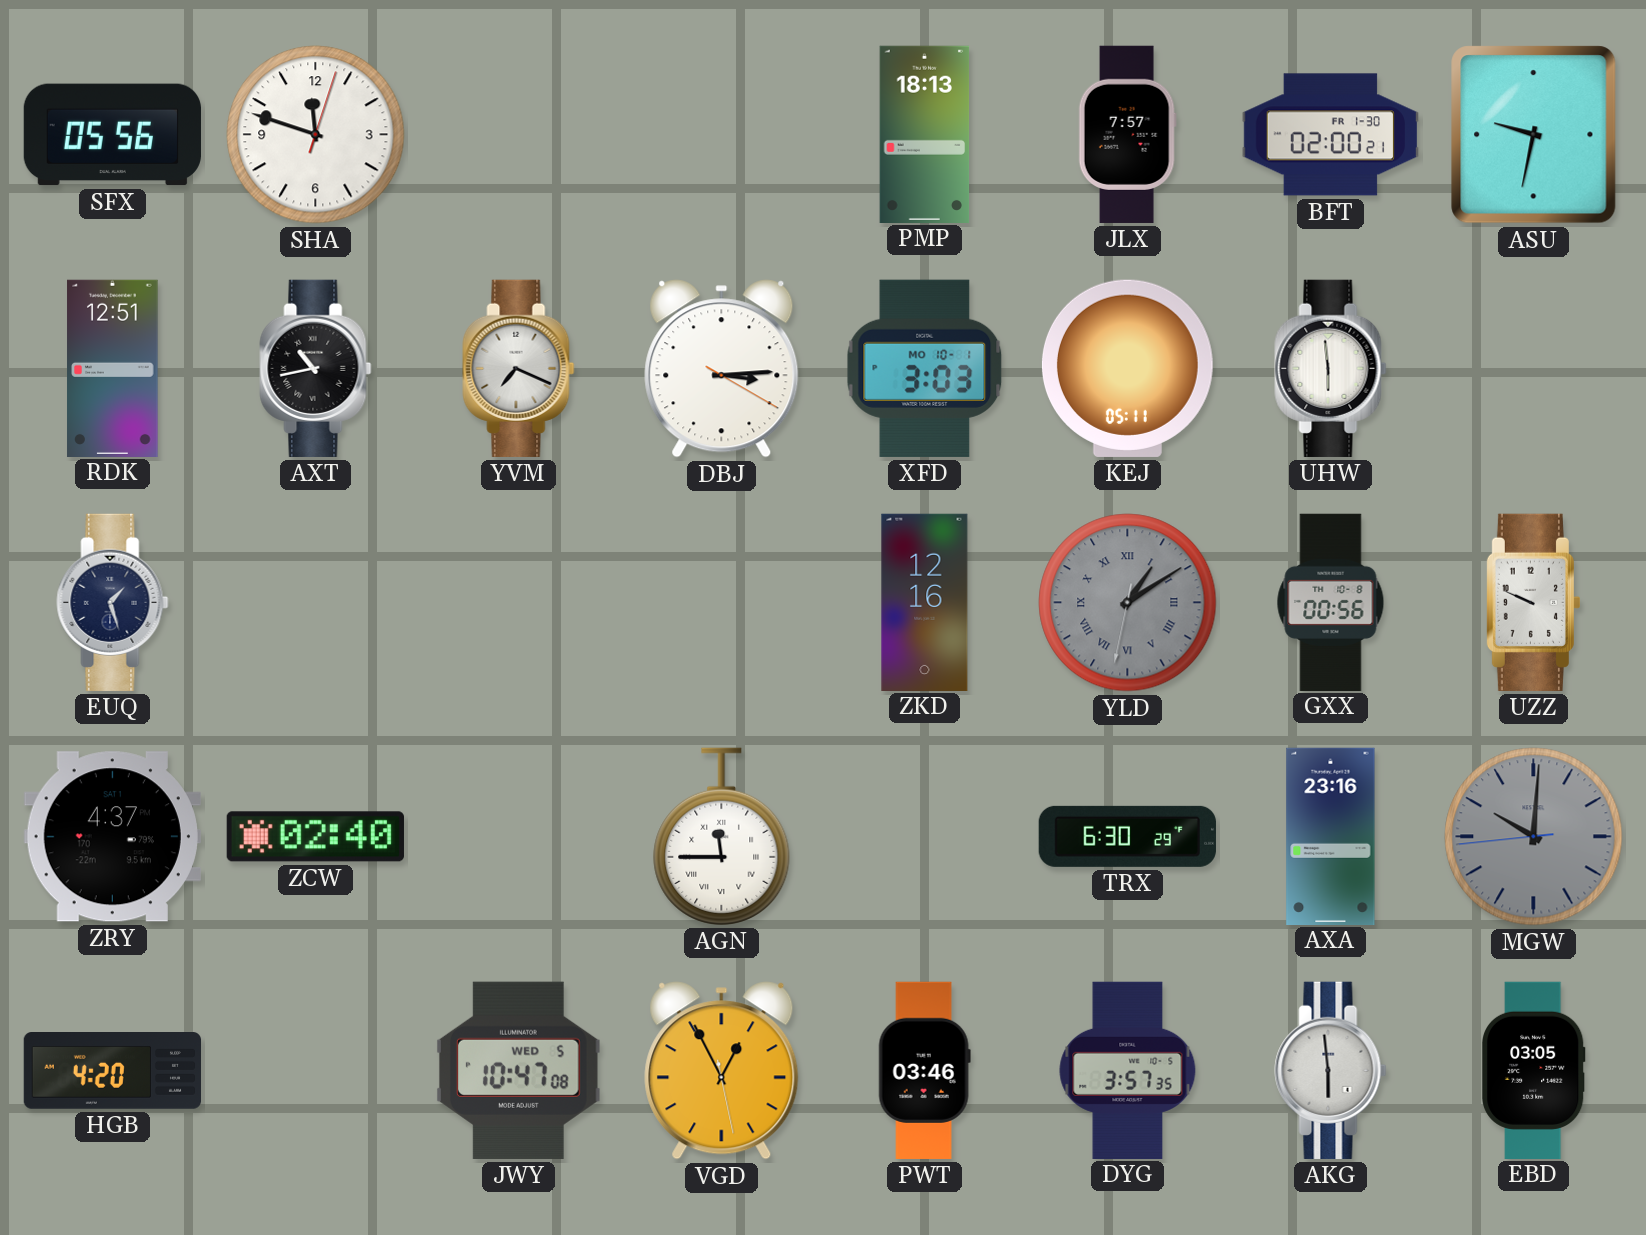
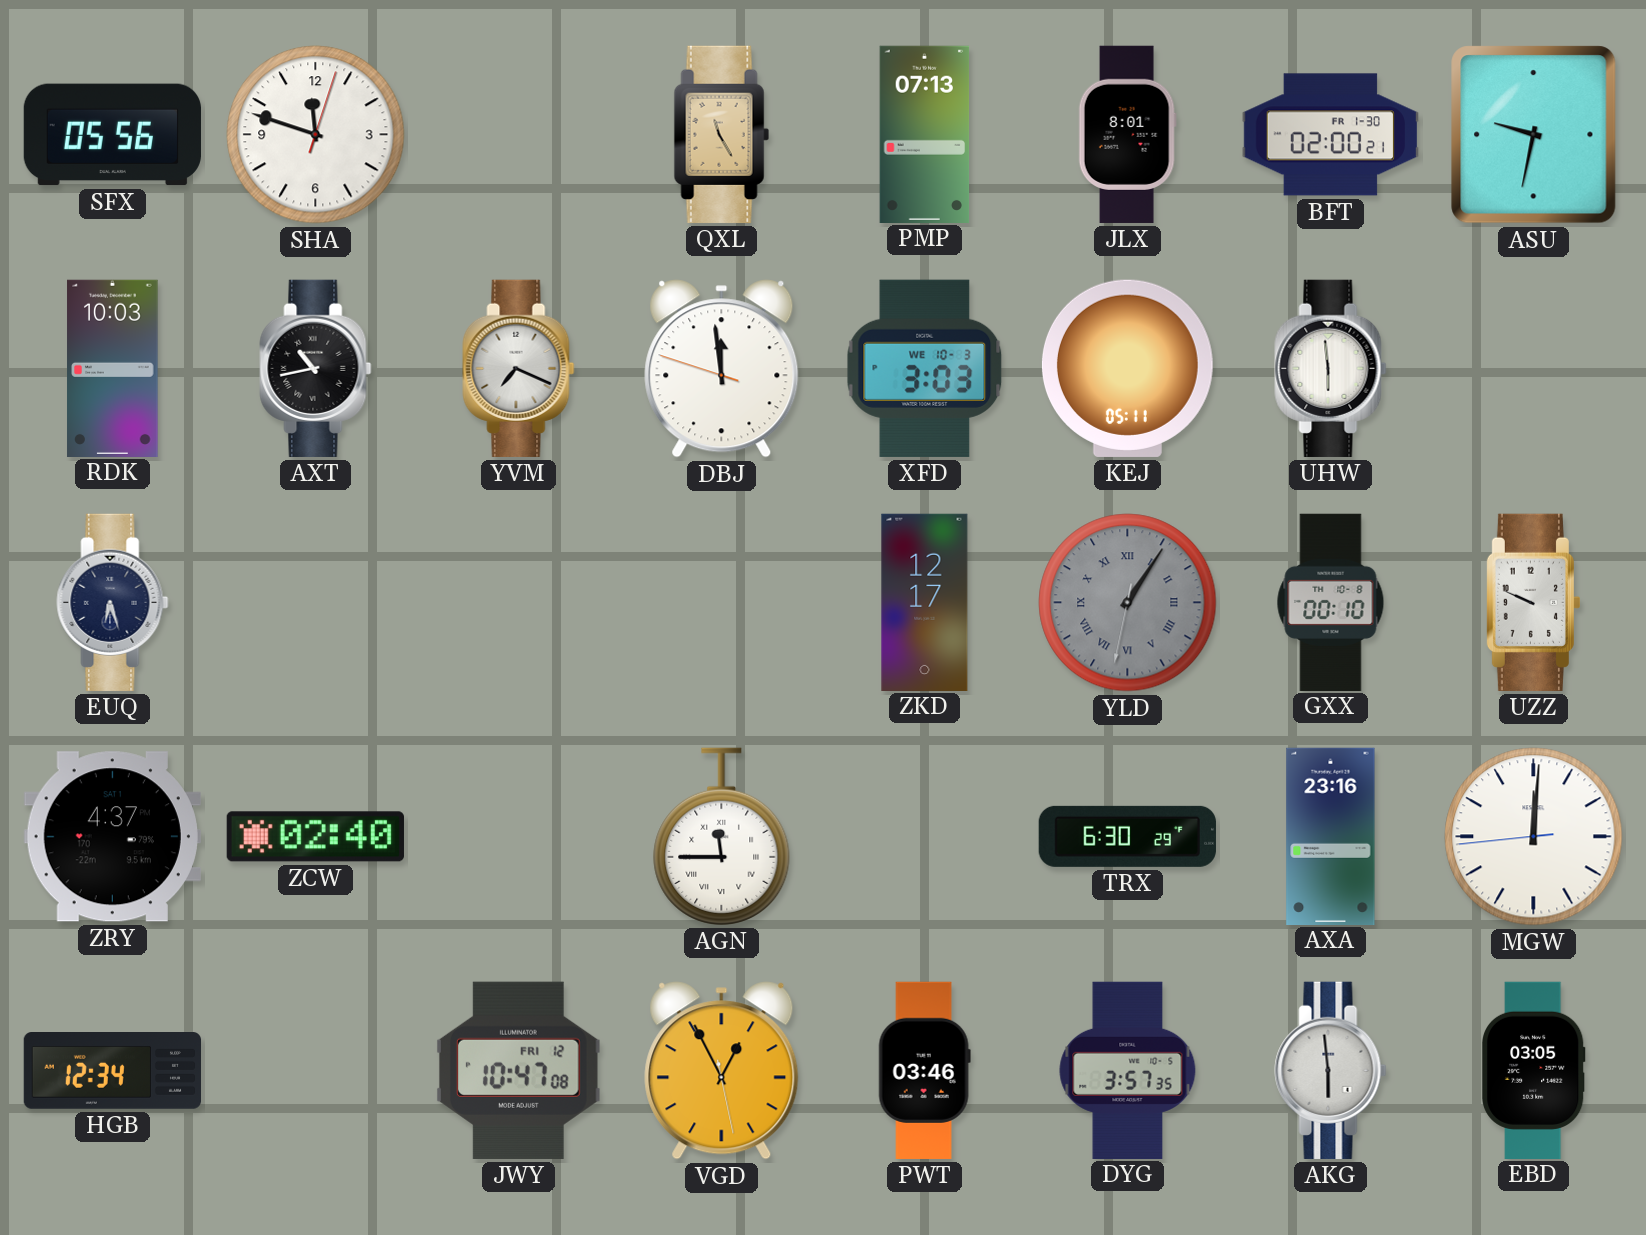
QXL: none -> 11:25 (721, 134)
PMP: 18:13 -> 07:13 (925, 134)
JLX: 7:57 -> 8:01 (1127, 134)
RDK: 12:51 -> 10:03 (113, 368)
DBJ: 3:14 -> 11:58 (722, 369)
XFD date: MO 10-1 -> WE 10-3 (925, 368)
EUQ: 1:27 -> 6:27 (113, 602)
ZKD: 12:16 -> 12:17 (925, 602)
YLD: 1:09 -> 1:05 (1128, 603)
GXX: 00:56 -> 00:10 (1331, 602)
MGW: 10:00 -> 12:00 (1534, 837)
MGW dial: grey -> white (1534, 837)
HGB: 4:20 -> 12:34 (112, 1071)
JWY date: WED 5 -> FRI 12 (519, 1070)
